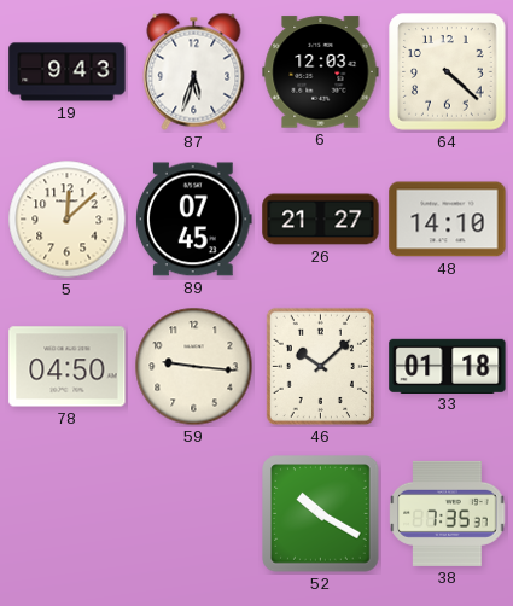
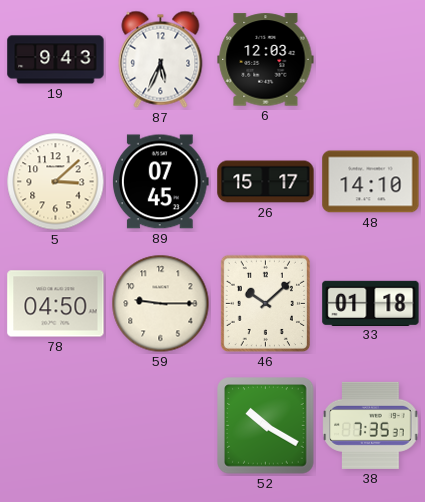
87: 5:33 -> 5:34 (161, 59)
64: 4:22 -> none (448, 72)
5: 12:08 -> 3:08 (56, 182)
26: 21:27 -> 15:17 (266, 182)
59: 9:16 -> 9:15 (161, 304)
